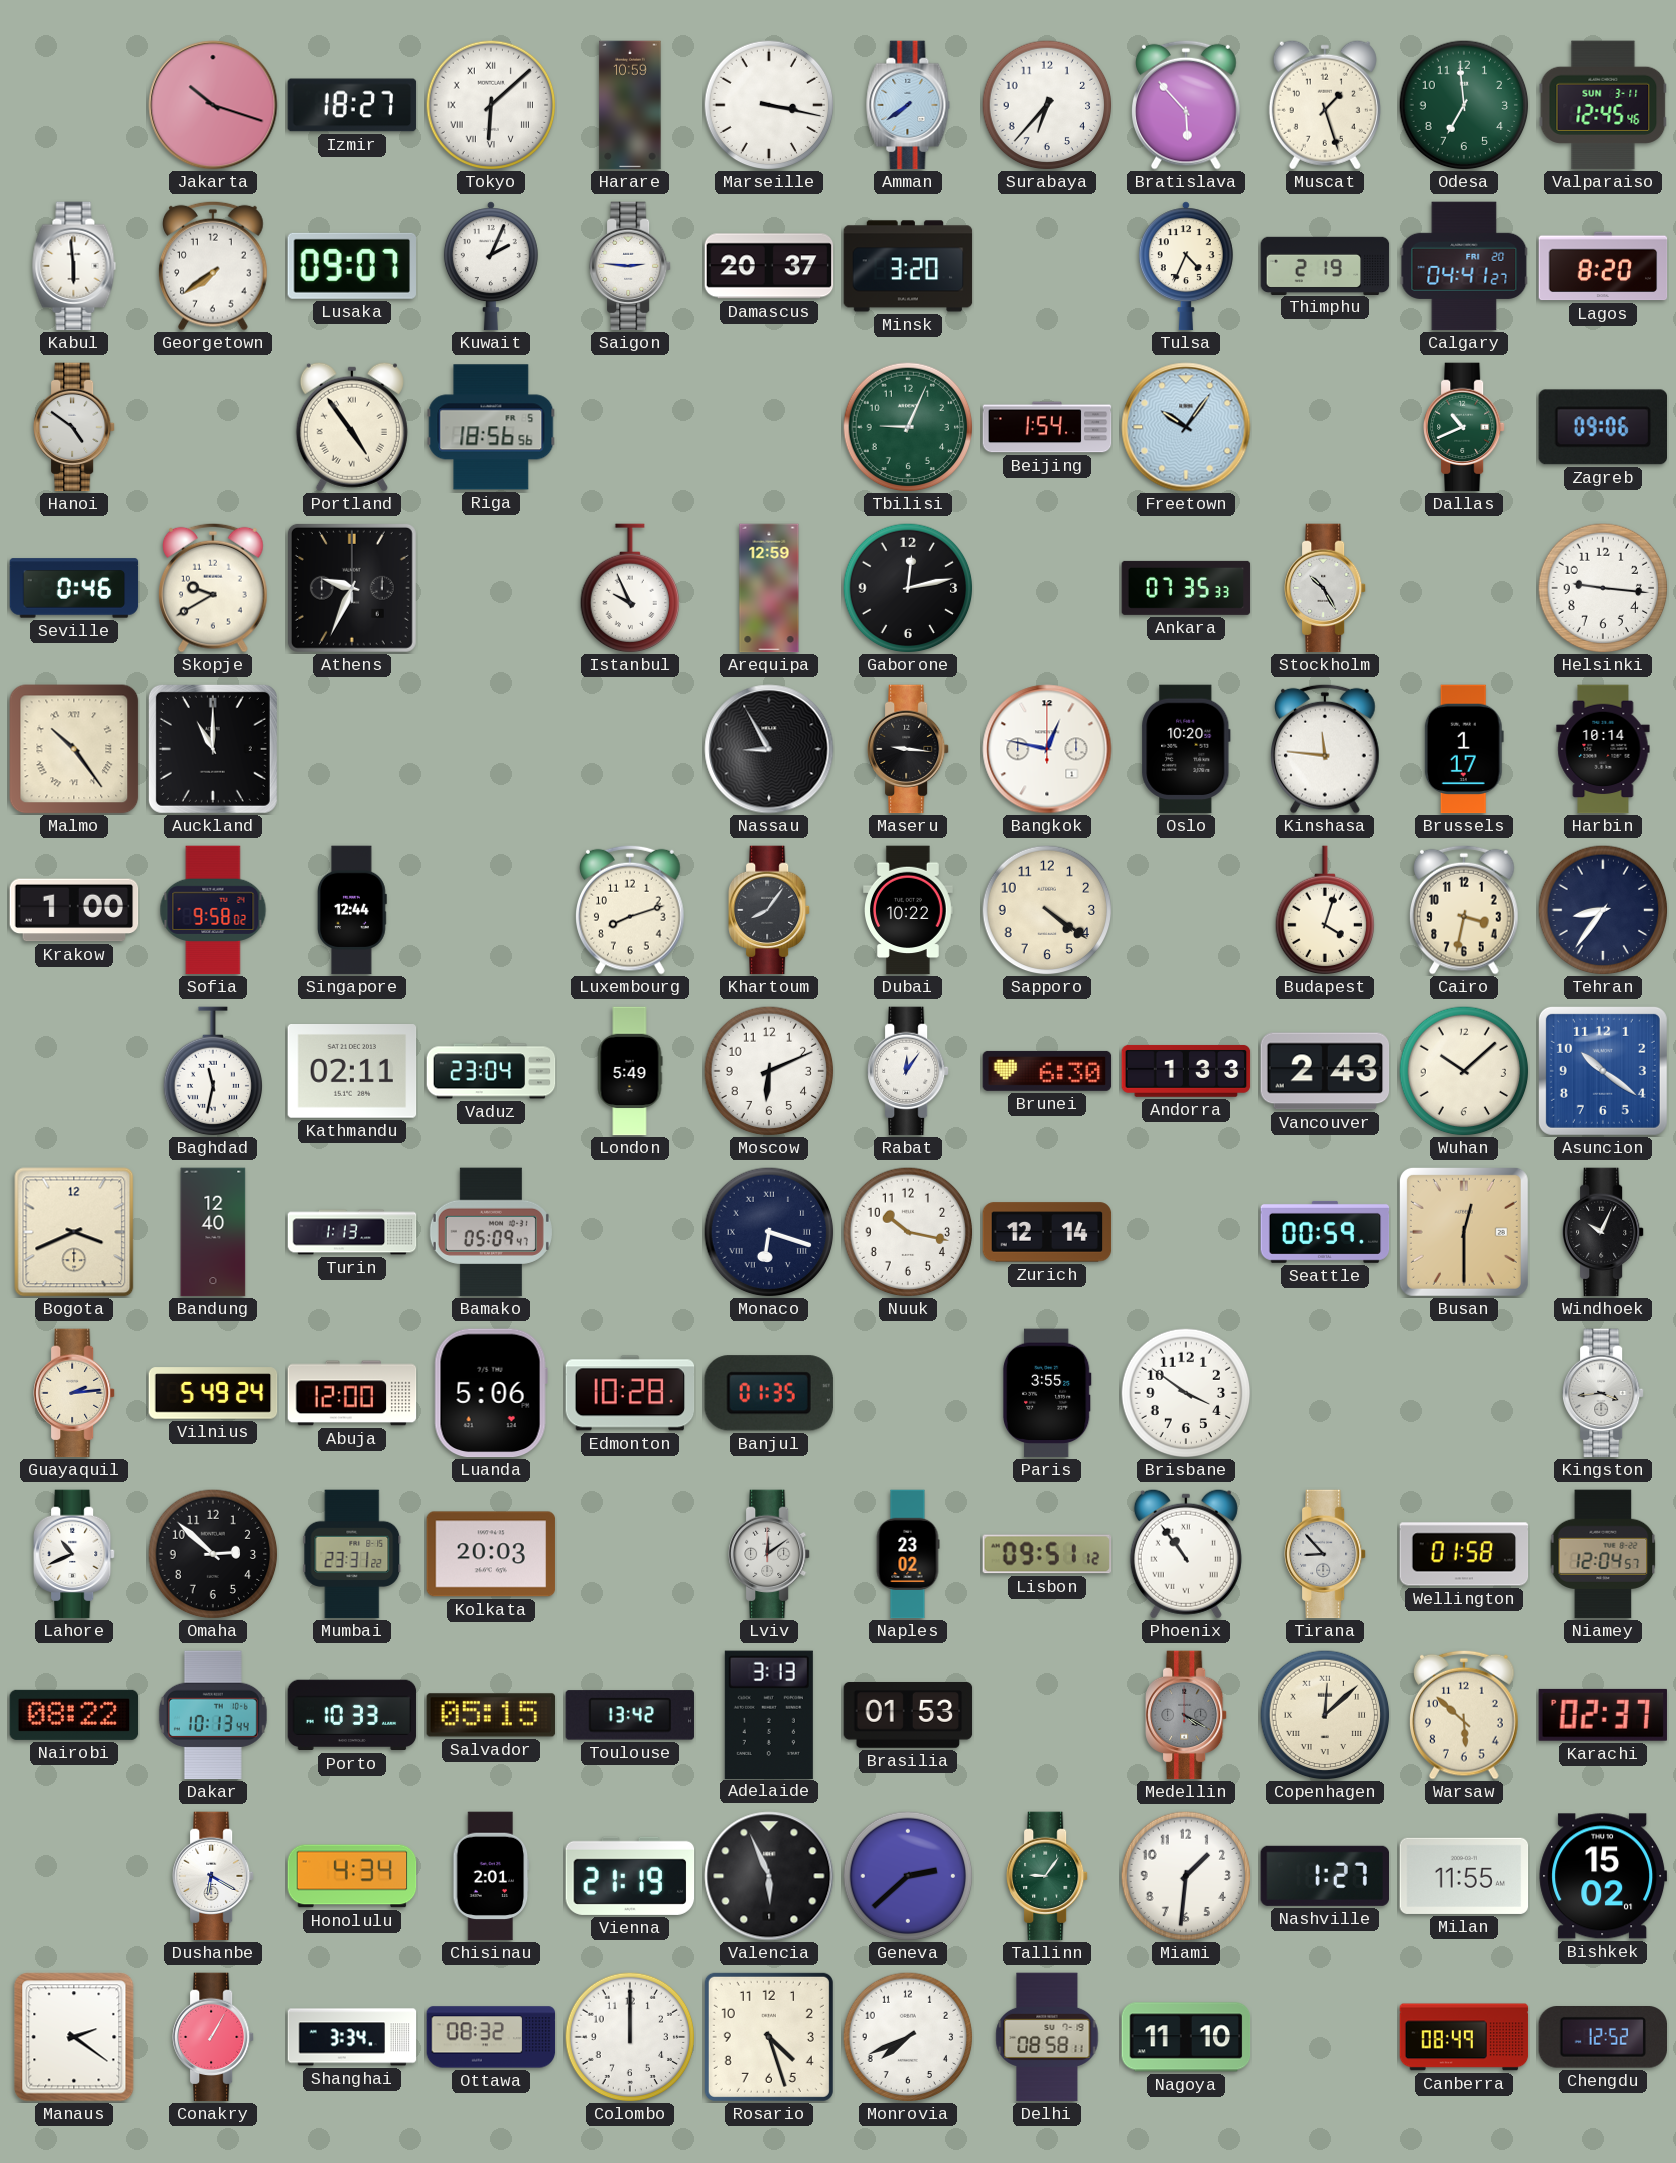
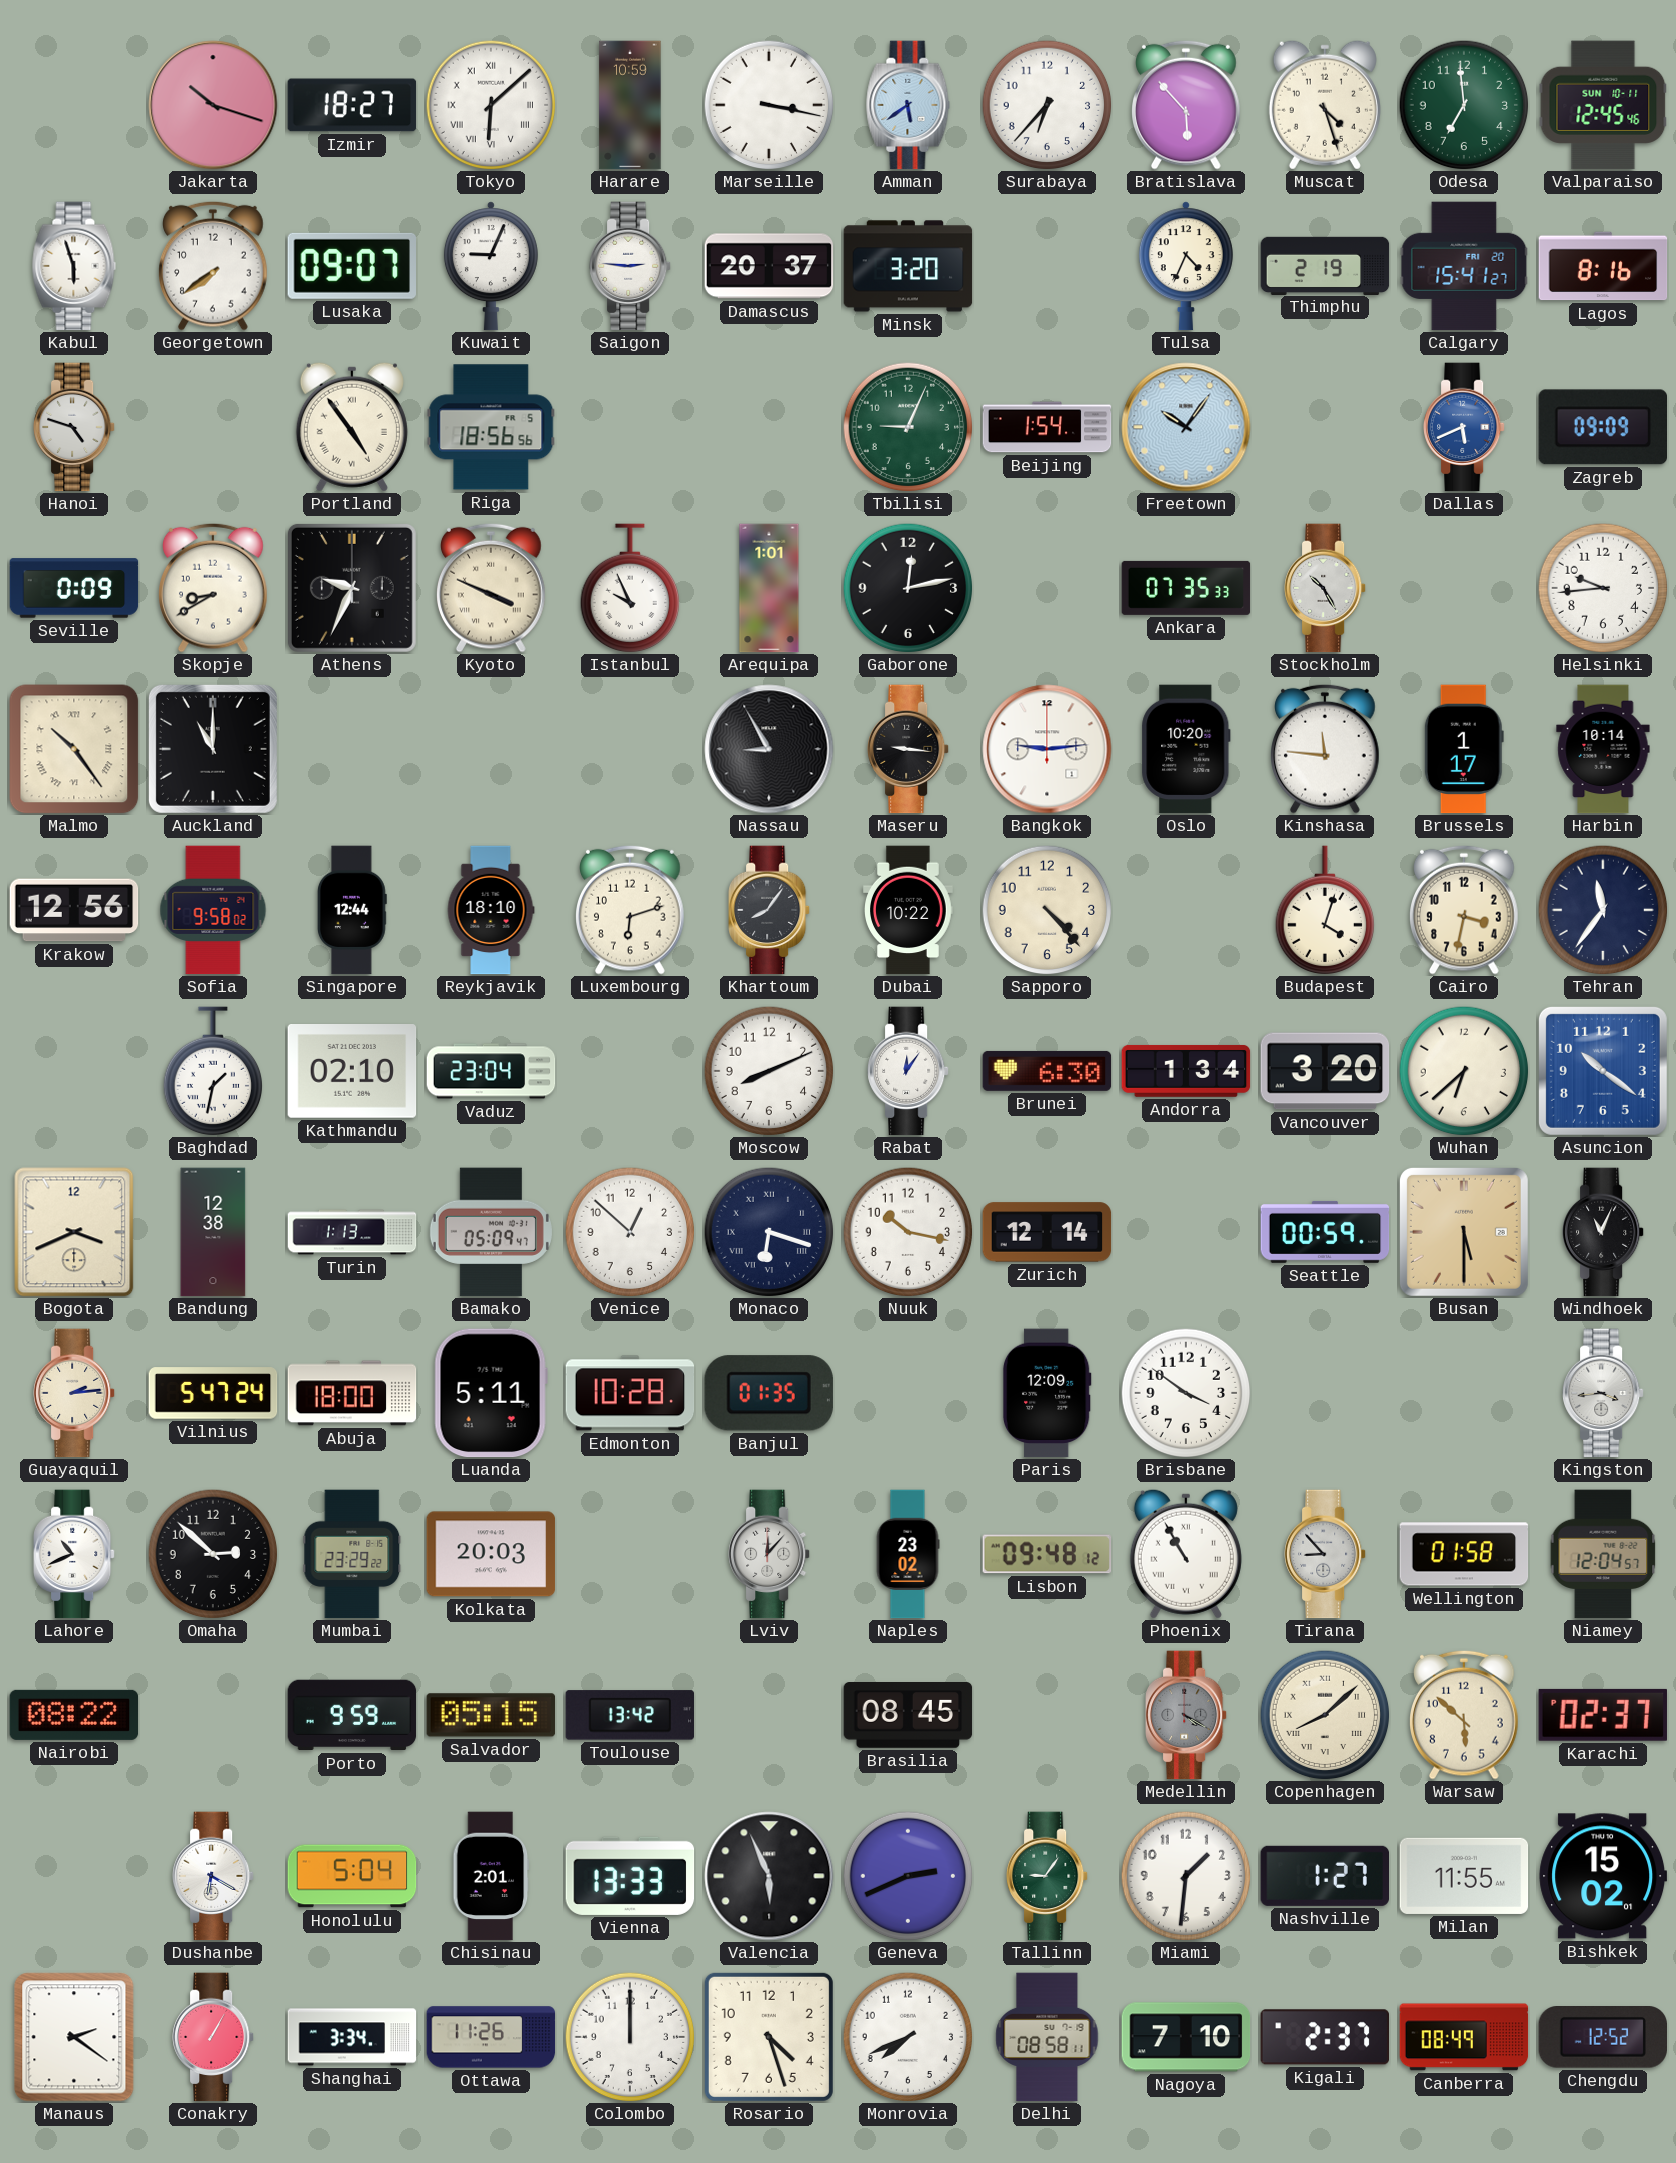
Amman: 7:39 -> 5:39 (908, 105)
Muscat: 1:27 -> 4:27 (1325, 105)
Valparaiso date: SUN 3-11 -> SUN 10-11 (1603, 105)
Kabul: 5:59 -> 5:57 (74, 266)
Kuwait: 2:04 -> 9:04 (491, 266)
Calgary: 04:41 -> 15:41 (1464, 266)
Lagos: 8:20 -> 8:16 (1603, 266)
Hanoi: 4:51 -> 4:48 (75, 427)
Dallas: 10:41 -> 5:41 (1465, 427)
Dallas dial: green -> blue (1465, 427)
Zagreb: 09:06 -> 09:09 (1602, 427)
Seville: 0:46 -> 0:09 (74, 588)
Skopje: 9:40 -> 8:40 (214, 588)
Kyoto: none -> 3:49 (492, 588)
Arequipa: 12:59 -> 1:01 (769, 588)
Helsinki: 9:16 -> 9:44 (1603, 588)
Bangkok: 12:47 -> 9:14 (1047, 749)
Krakow: 1:00 -> 12:56 (74, 910)
Reykjavik: none -> 18:10 (491, 910)
Luxembourg: 8:12 -> 6:12 (631, 910)
Sapporo: 4:21 -> 4:23 (1047, 910)
Tehran: 8:36 -> 11:36 (1603, 910)
Baghdad: 11:32 -> 1:32 (212, 1071)
Kathmandu: 02:11 -> 02:10 (352, 1072)
London: 5:49 -> none (630, 1071)
Moscow: 6:11 -> 8:11 (769, 1071)
Andorra: 1:33 -> 1:34 (1186, 1071)
Vancouver: 2:43 -> 3:20 (1325, 1071)
Wuhan: 10:08 -> 6:38 (1464, 1071)
Bandung: 12:40 -> 12:38 (213, 1232)
Venice: none -> 12:52 (630, 1232)
Busan: 12:30 -> 5:30 (1464, 1232)
Windhoek: 10:04 -> 11:04 (1604, 1232)
Vilnius: 5:49 -> 5:47 (213, 1393)
Abuja: 12:00 -> 18:00 (352, 1393)
Luanda: 5:06 -> 5:11 (491, 1393)
Paris: 3:55 -> 12:09 (1047, 1393)
Mumbai: 23:31 -> 23:29 (352, 1554)
Lviv: 12:09 -> 12:07 (770, 1554)
Lisbon: 09:51 -> 09:48 (1047, 1554)
Phoenix: 10:54 -> 10:55 (1186, 1554)
Dakar: 10:13 -> none (213, 1715)
Porto: 10:33 -> 9:59 (352, 1715)
Adelaide: 3:13 -> none (769, 1714)
Brasilia: 01:53 -> 08:45 (908, 1716)
Copenhagen: 12:08 -> 8:08 (1325, 1715)
Honolulu: 4:34 -> 5:04 (352, 1876)
Vienna: 21:19 -> 13:33 (630, 1876)
Geneva: 2:38 -> 2:41 (908, 1876)
Ottawa: 08:32 -> 11:26 (491, 2037)
Nagoya: 11:10 -> 7:10 (1186, 2037)
Kigali: none -> 2:37 (1325, 2037)
